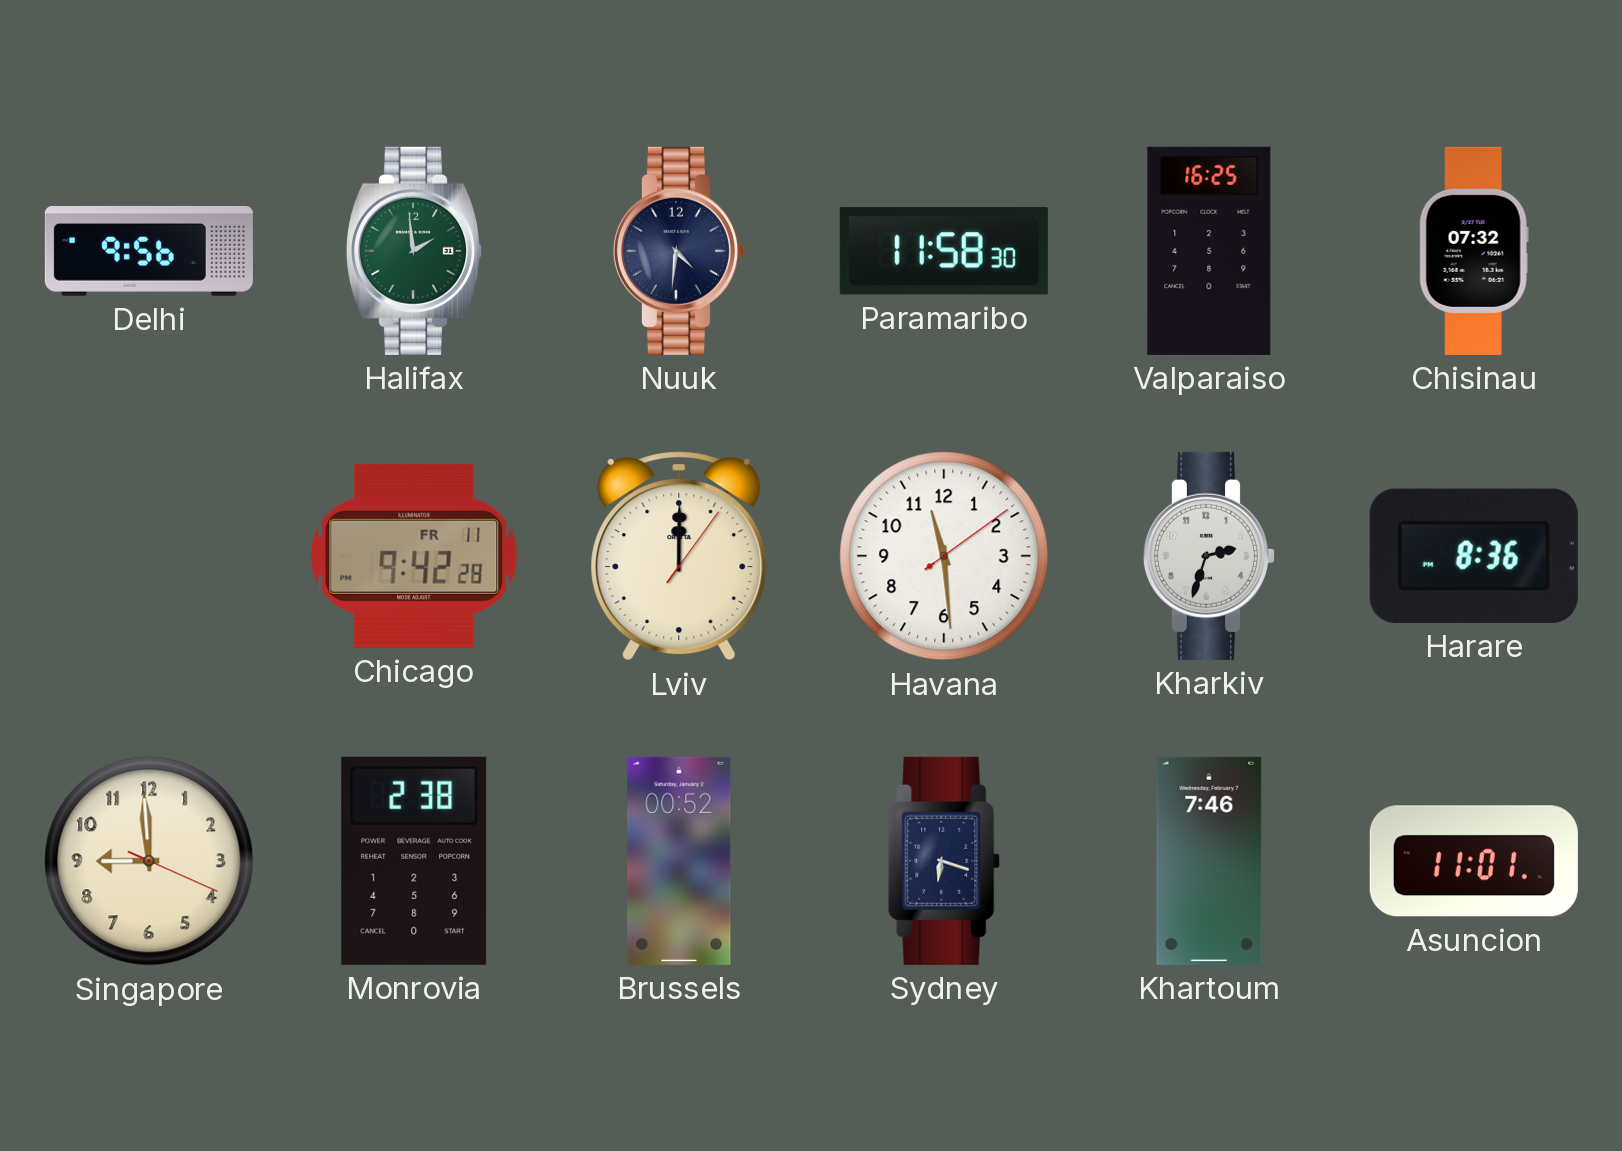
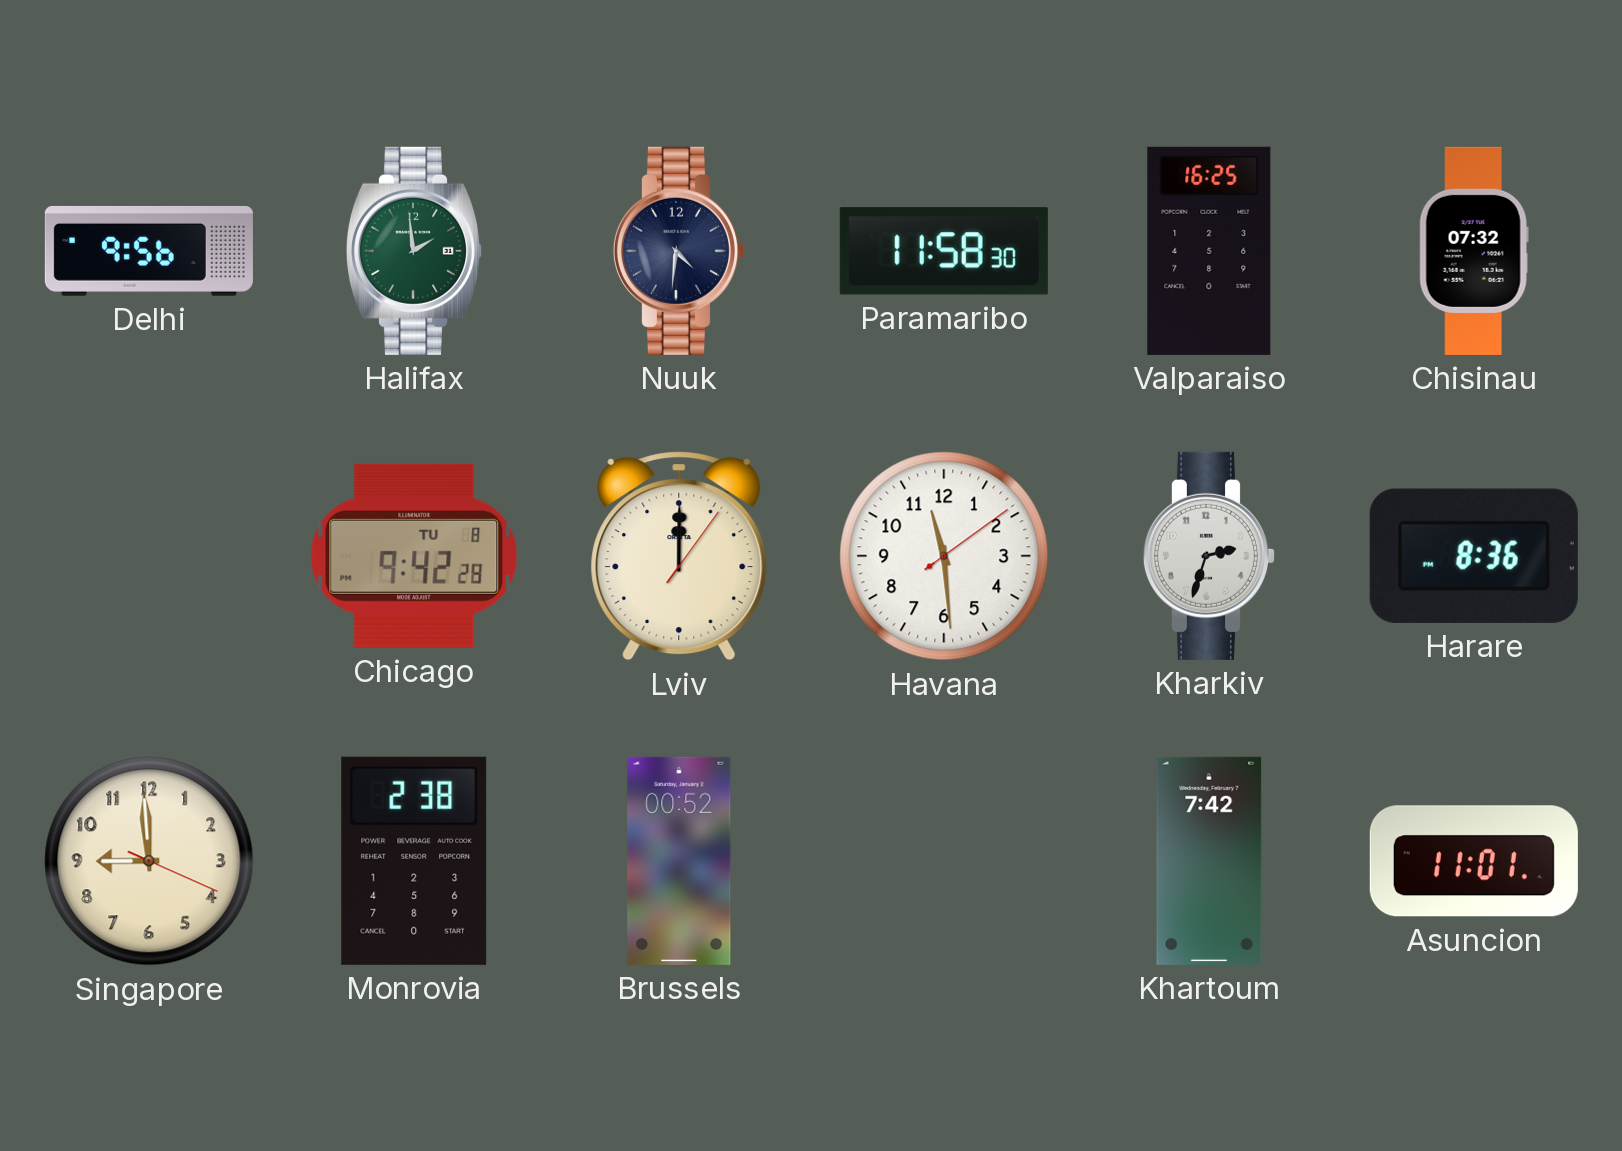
Chicago date: FR 11 -> TU 8 (414, 556)
Sydney: 6:18 -> none (945, 861)
Khartoum: 7:46 -> 7:42 (1209, 861)
